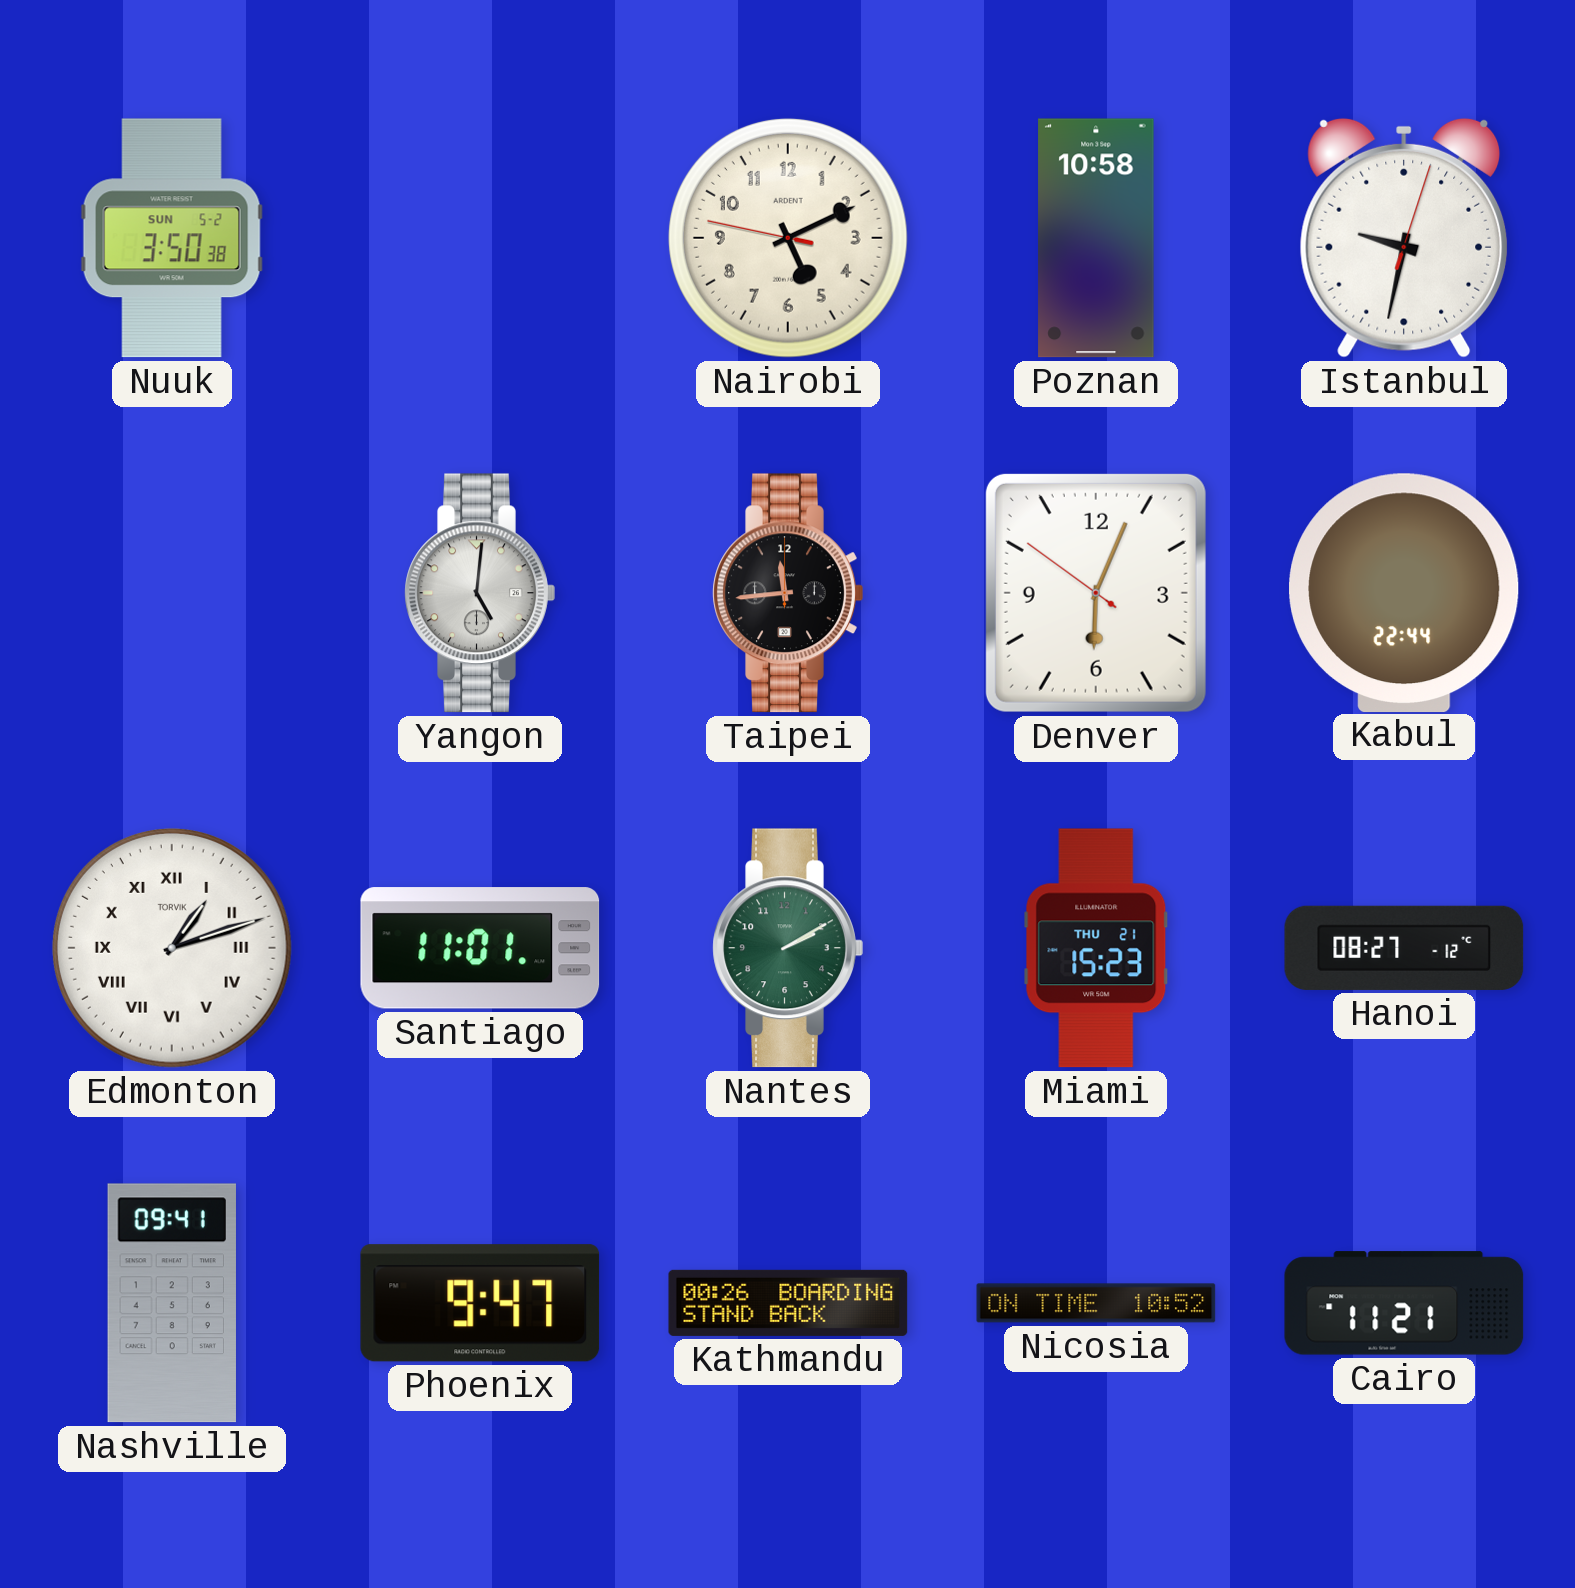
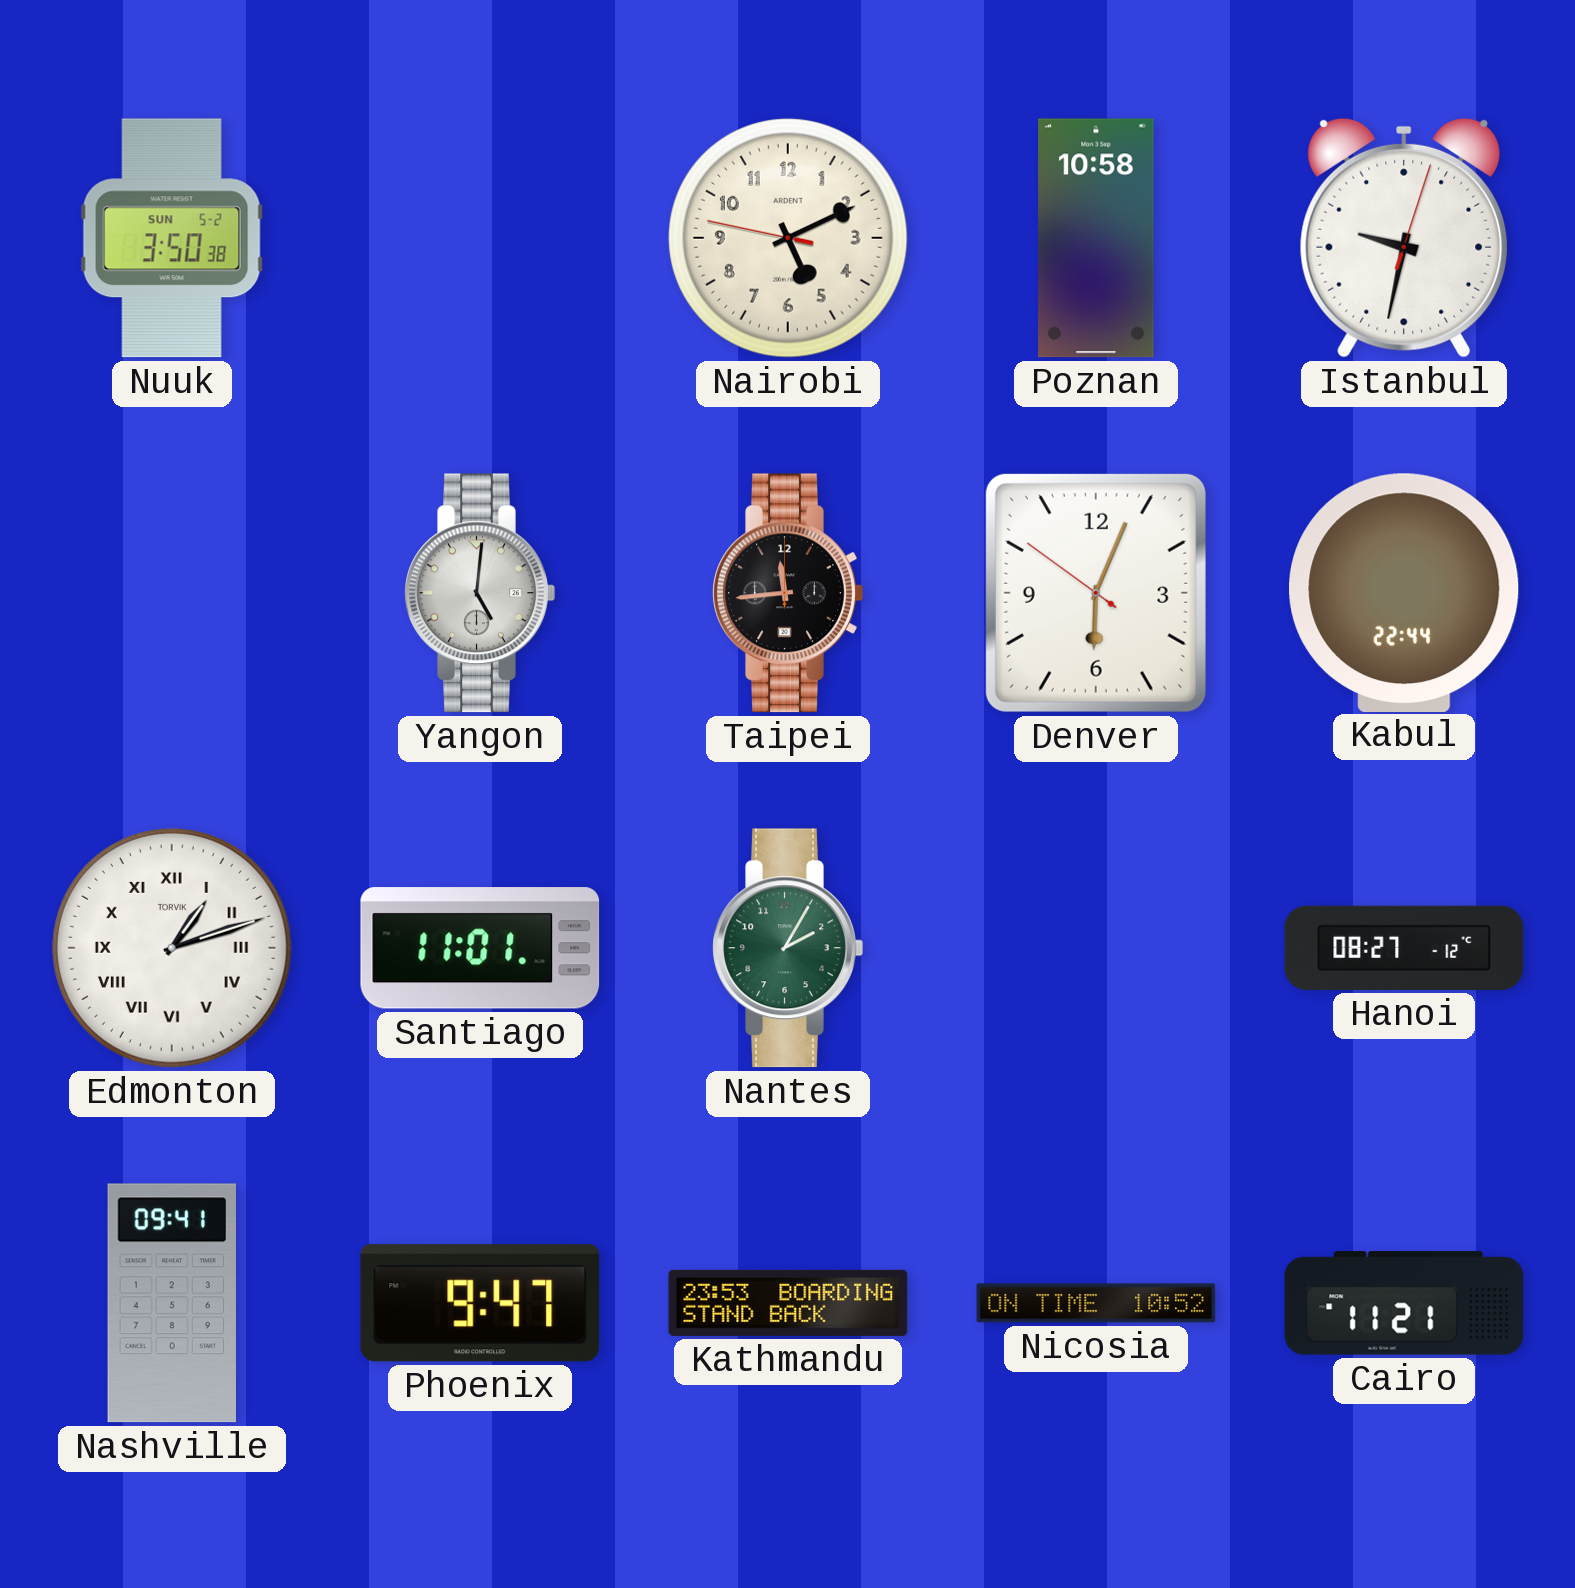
Nantes: 2:10 -> 2:05 (788, 948)
Miami: 15:23 -> none (1096, 948)
Kathmandu: 00:26 -> 23:53 (788, 1303)
